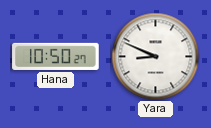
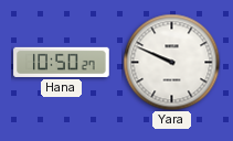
Yara: 8:49 -> 9:49 (171, 62)
